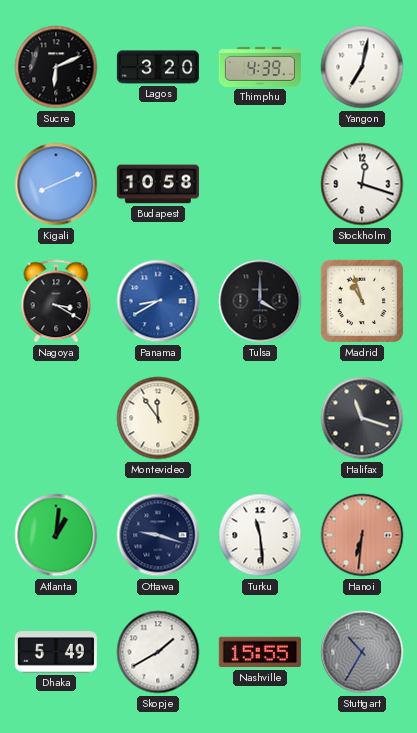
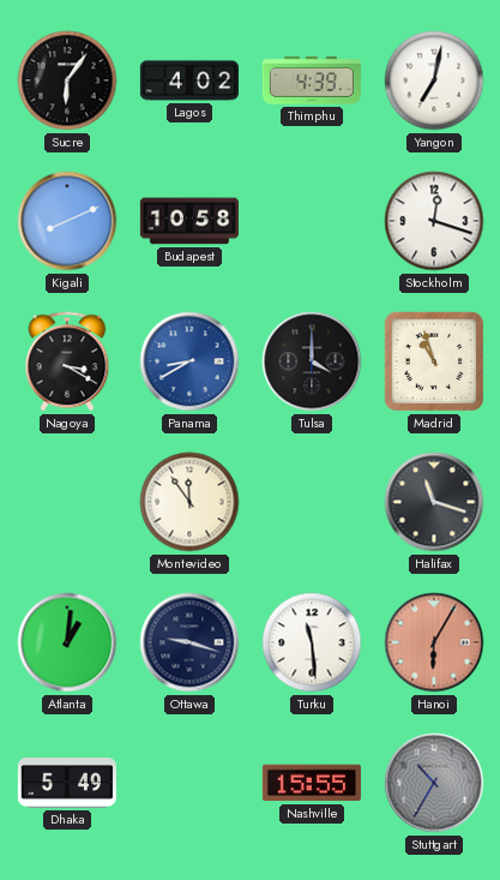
Sucre: 6:11 -> 6:06 (67, 80)
Lagos: 3:20 -> 4:02 (189, 80)
Hanoi: 6:31 -> 6:05 (434, 642)
Skopje: 1:40 -> none (158, 652)
